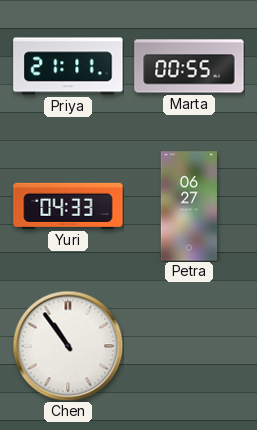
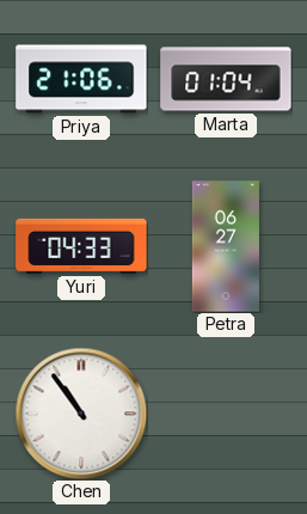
Priya: 21:11 -> 21:06 (81, 79)
Marta: 00:55 -> 01:04 (226, 79)
